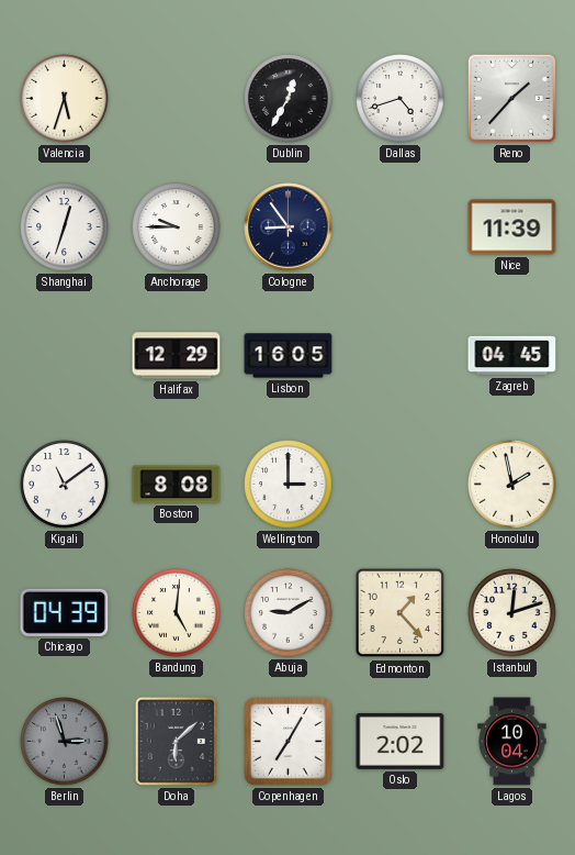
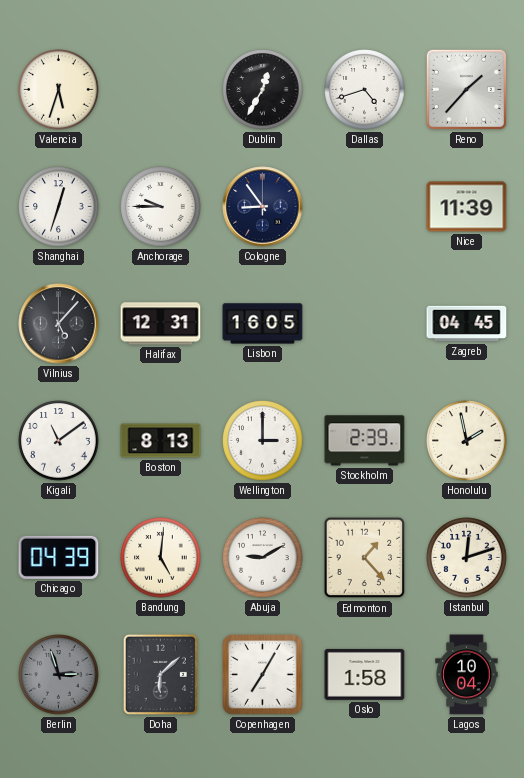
Vilnius: none -> 5:07 (59, 324)
Halifax: 12:29 -> 12:31 (161, 324)
Boston: 8:08 -> 8:13 (161, 441)
Stockholm: none -> 2:39 (365, 441)
Oslo: 2:02 -> 1:58 (365, 674)
